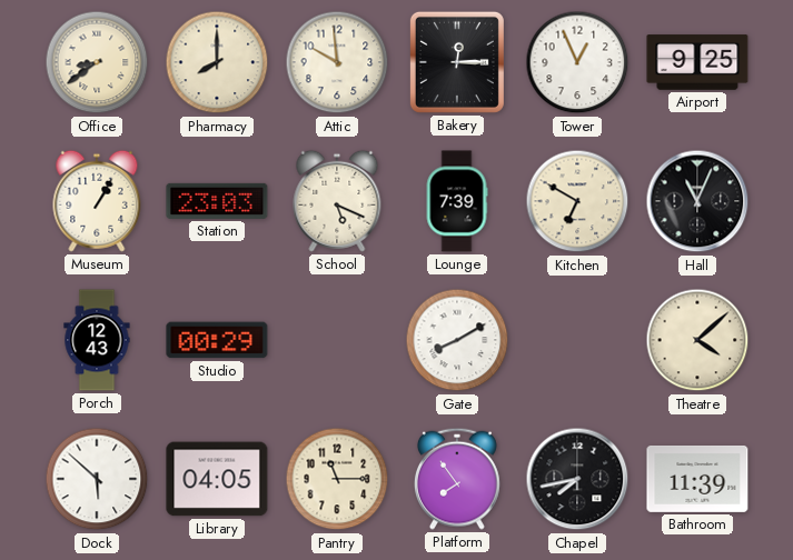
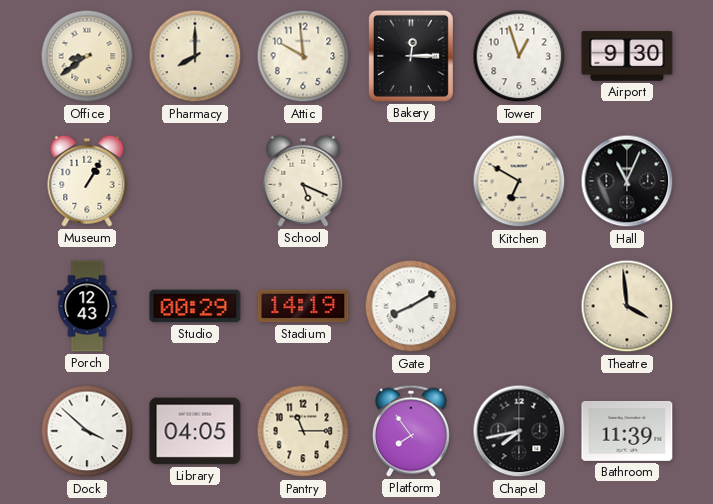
Tower: 12:56 -> 12:57 (519, 56)
Airport: 9:25 -> 9:30 (627, 56)
Station: 23:03 -> none (217, 201)
Lounge: 7:39 -> none (457, 201)
Stadium: none -> 14:19 (303, 306)
Theatre: 4:08 -> 3:59 (627, 306)
Dock: 5:52 -> 3:52 (87, 431)
